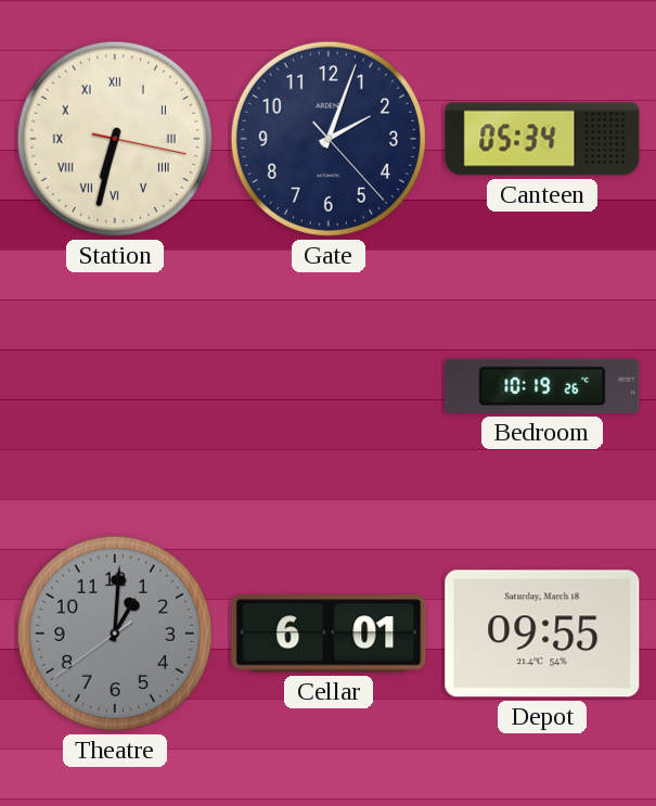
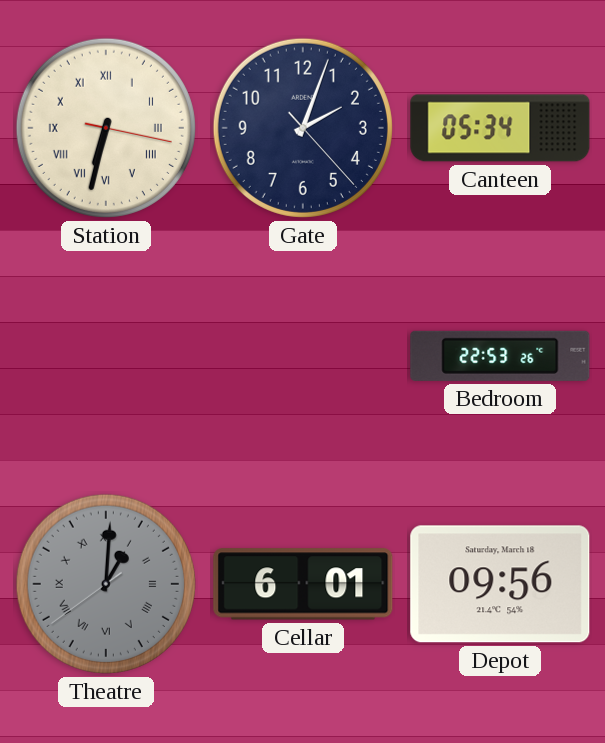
Bedroom: 10:19 -> 22:53 (500, 356)
Theatre numerals: Arabic -> Roman (106, 584)
Depot: 09:55 -> 09:56 (500, 584)
